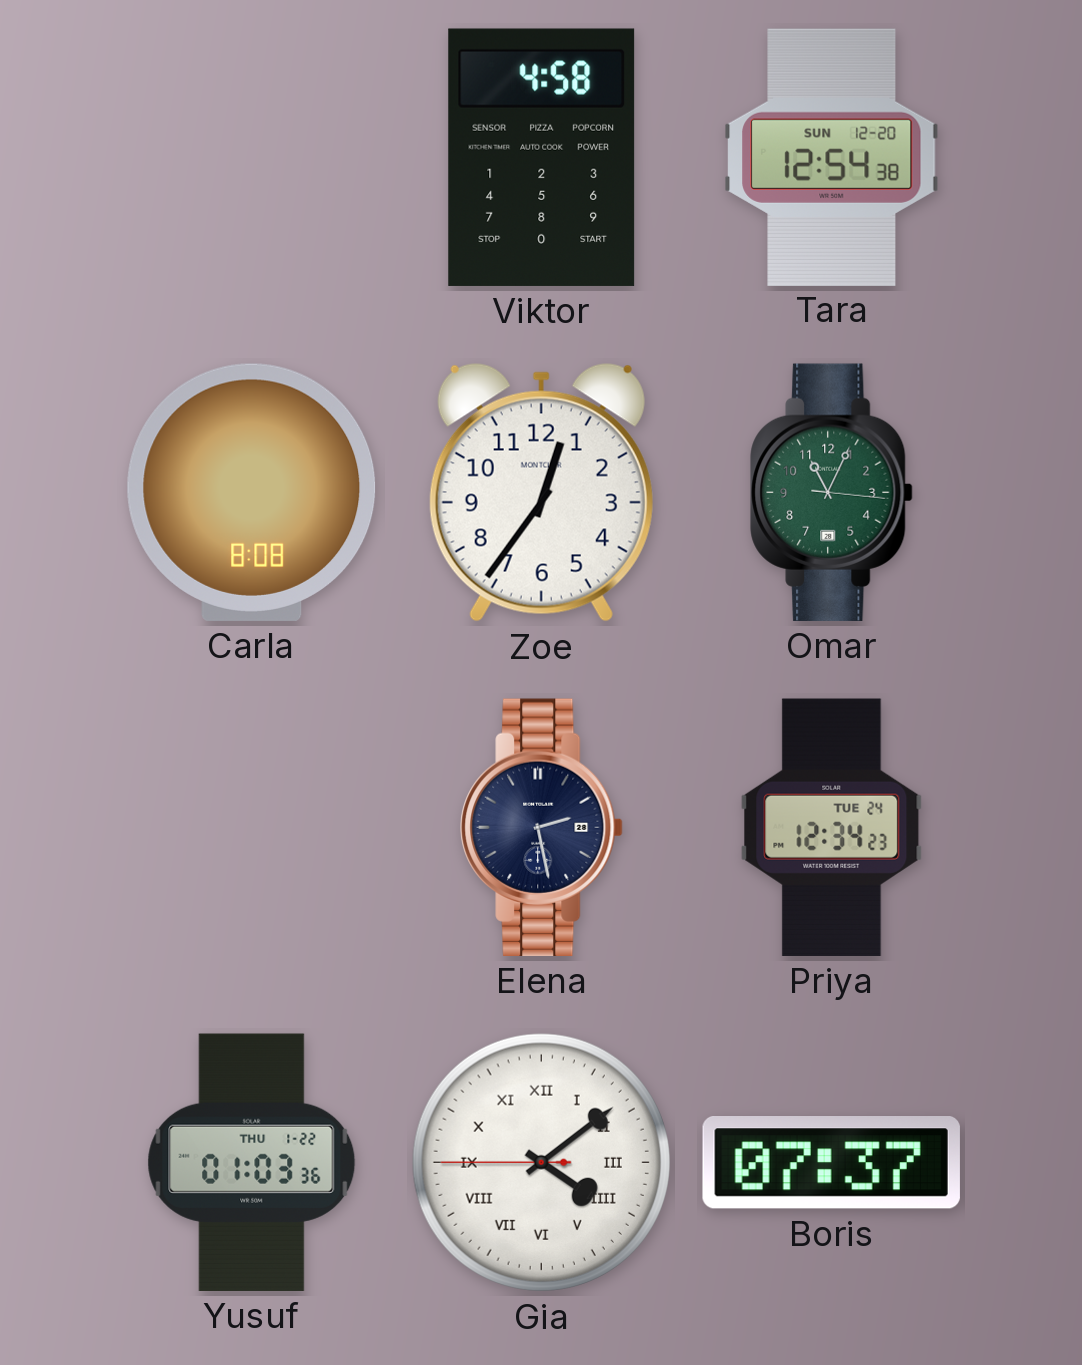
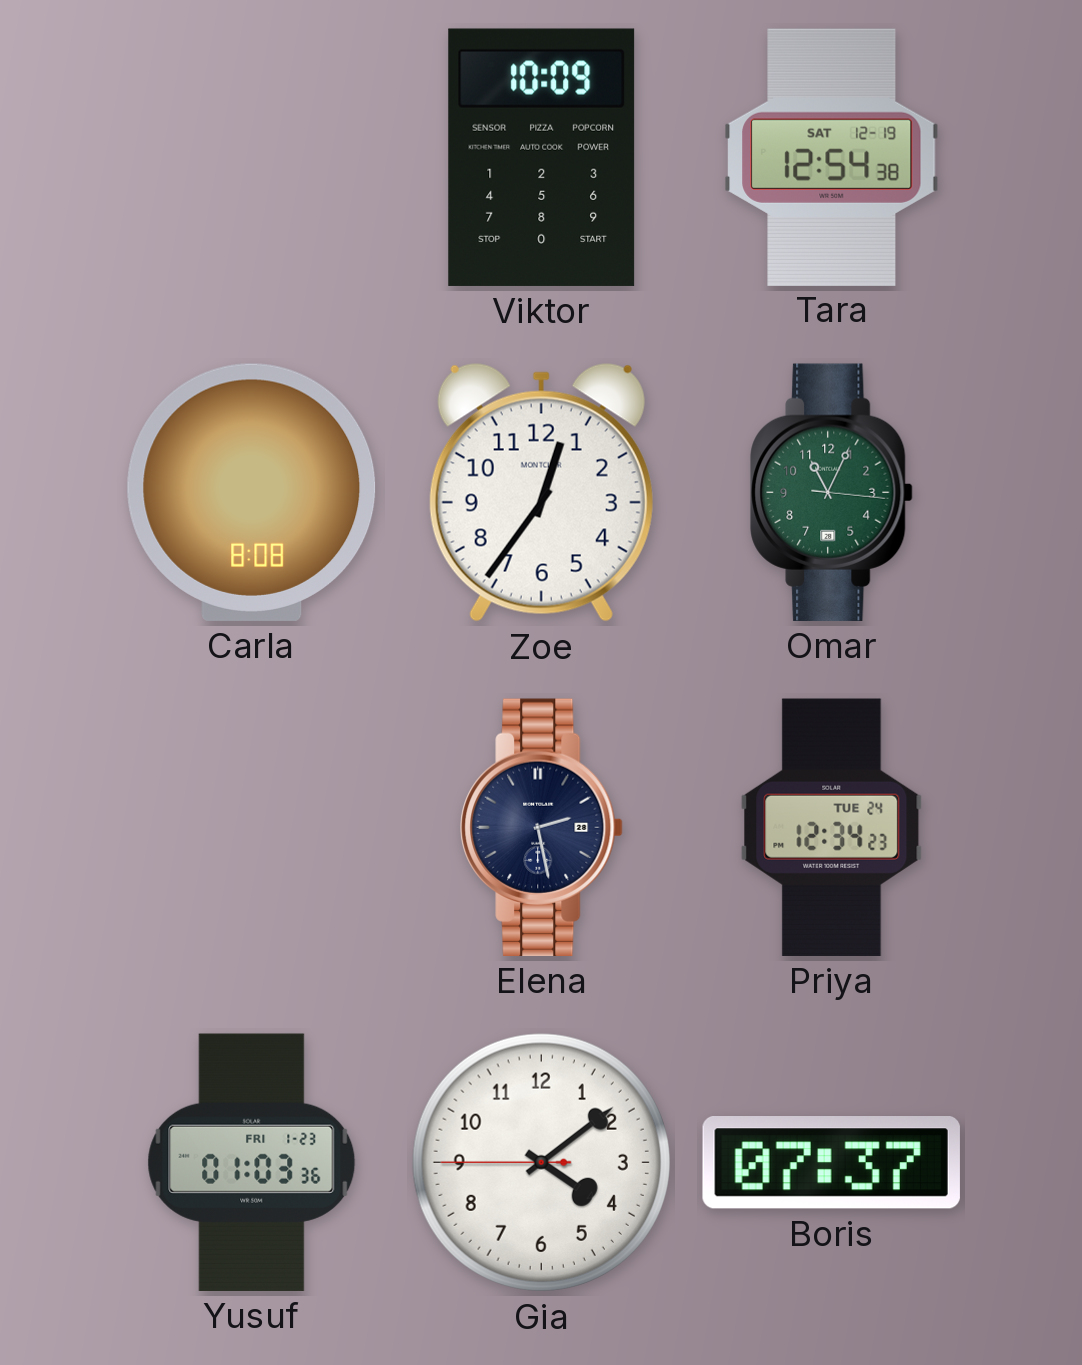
Viktor: 4:58 -> 10:09 (542, 157)
Tara date: SUN 12-20 -> SAT 12-19 (832, 157)
Yusuf date: THU 1-22 -> FRI 1-23 (252, 1162)
Gia numerals: Roman -> Arabic (541, 1162)
